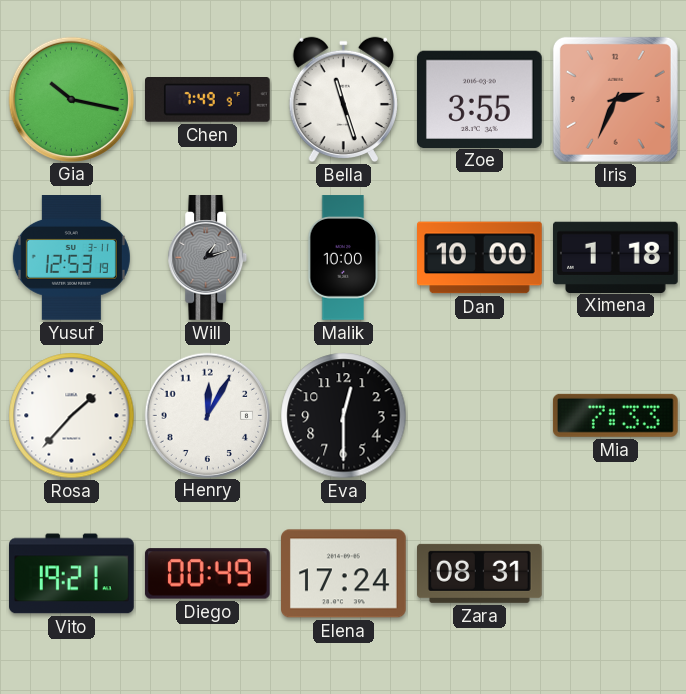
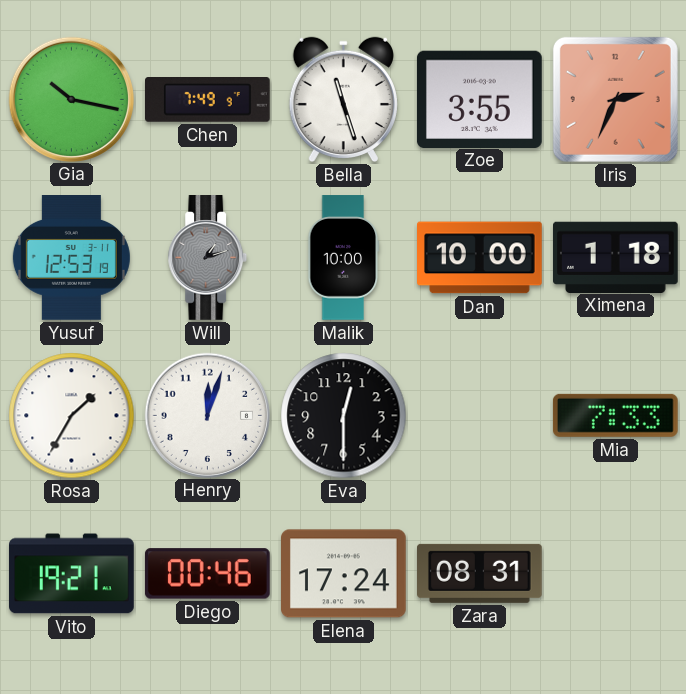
Rosa: 1:37 -> 1:35 (72, 416)
Henry: 12:05 -> 12:03 (207, 415)
Diego: 00:49 -> 00:46 (207, 574)
